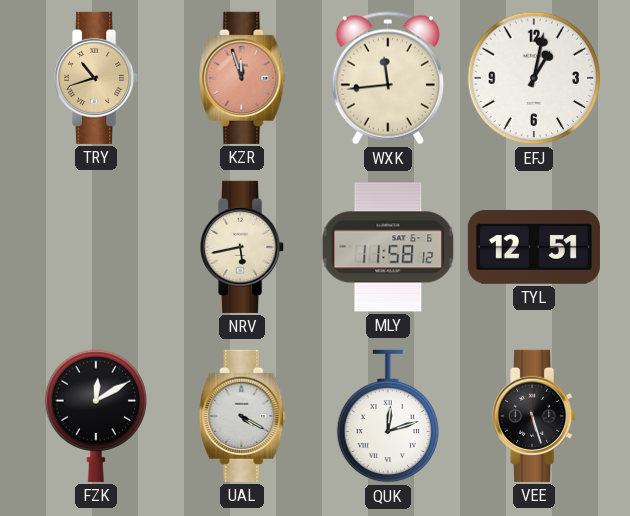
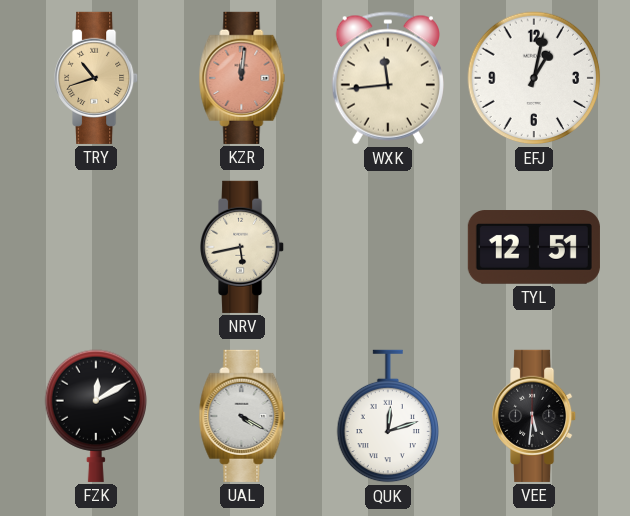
KZR: 11:57 -> 12:01 (242, 78)
MLY: 11:58 -> none (388, 247)
VEE: 5:27 -> 5:31 (535, 416)
